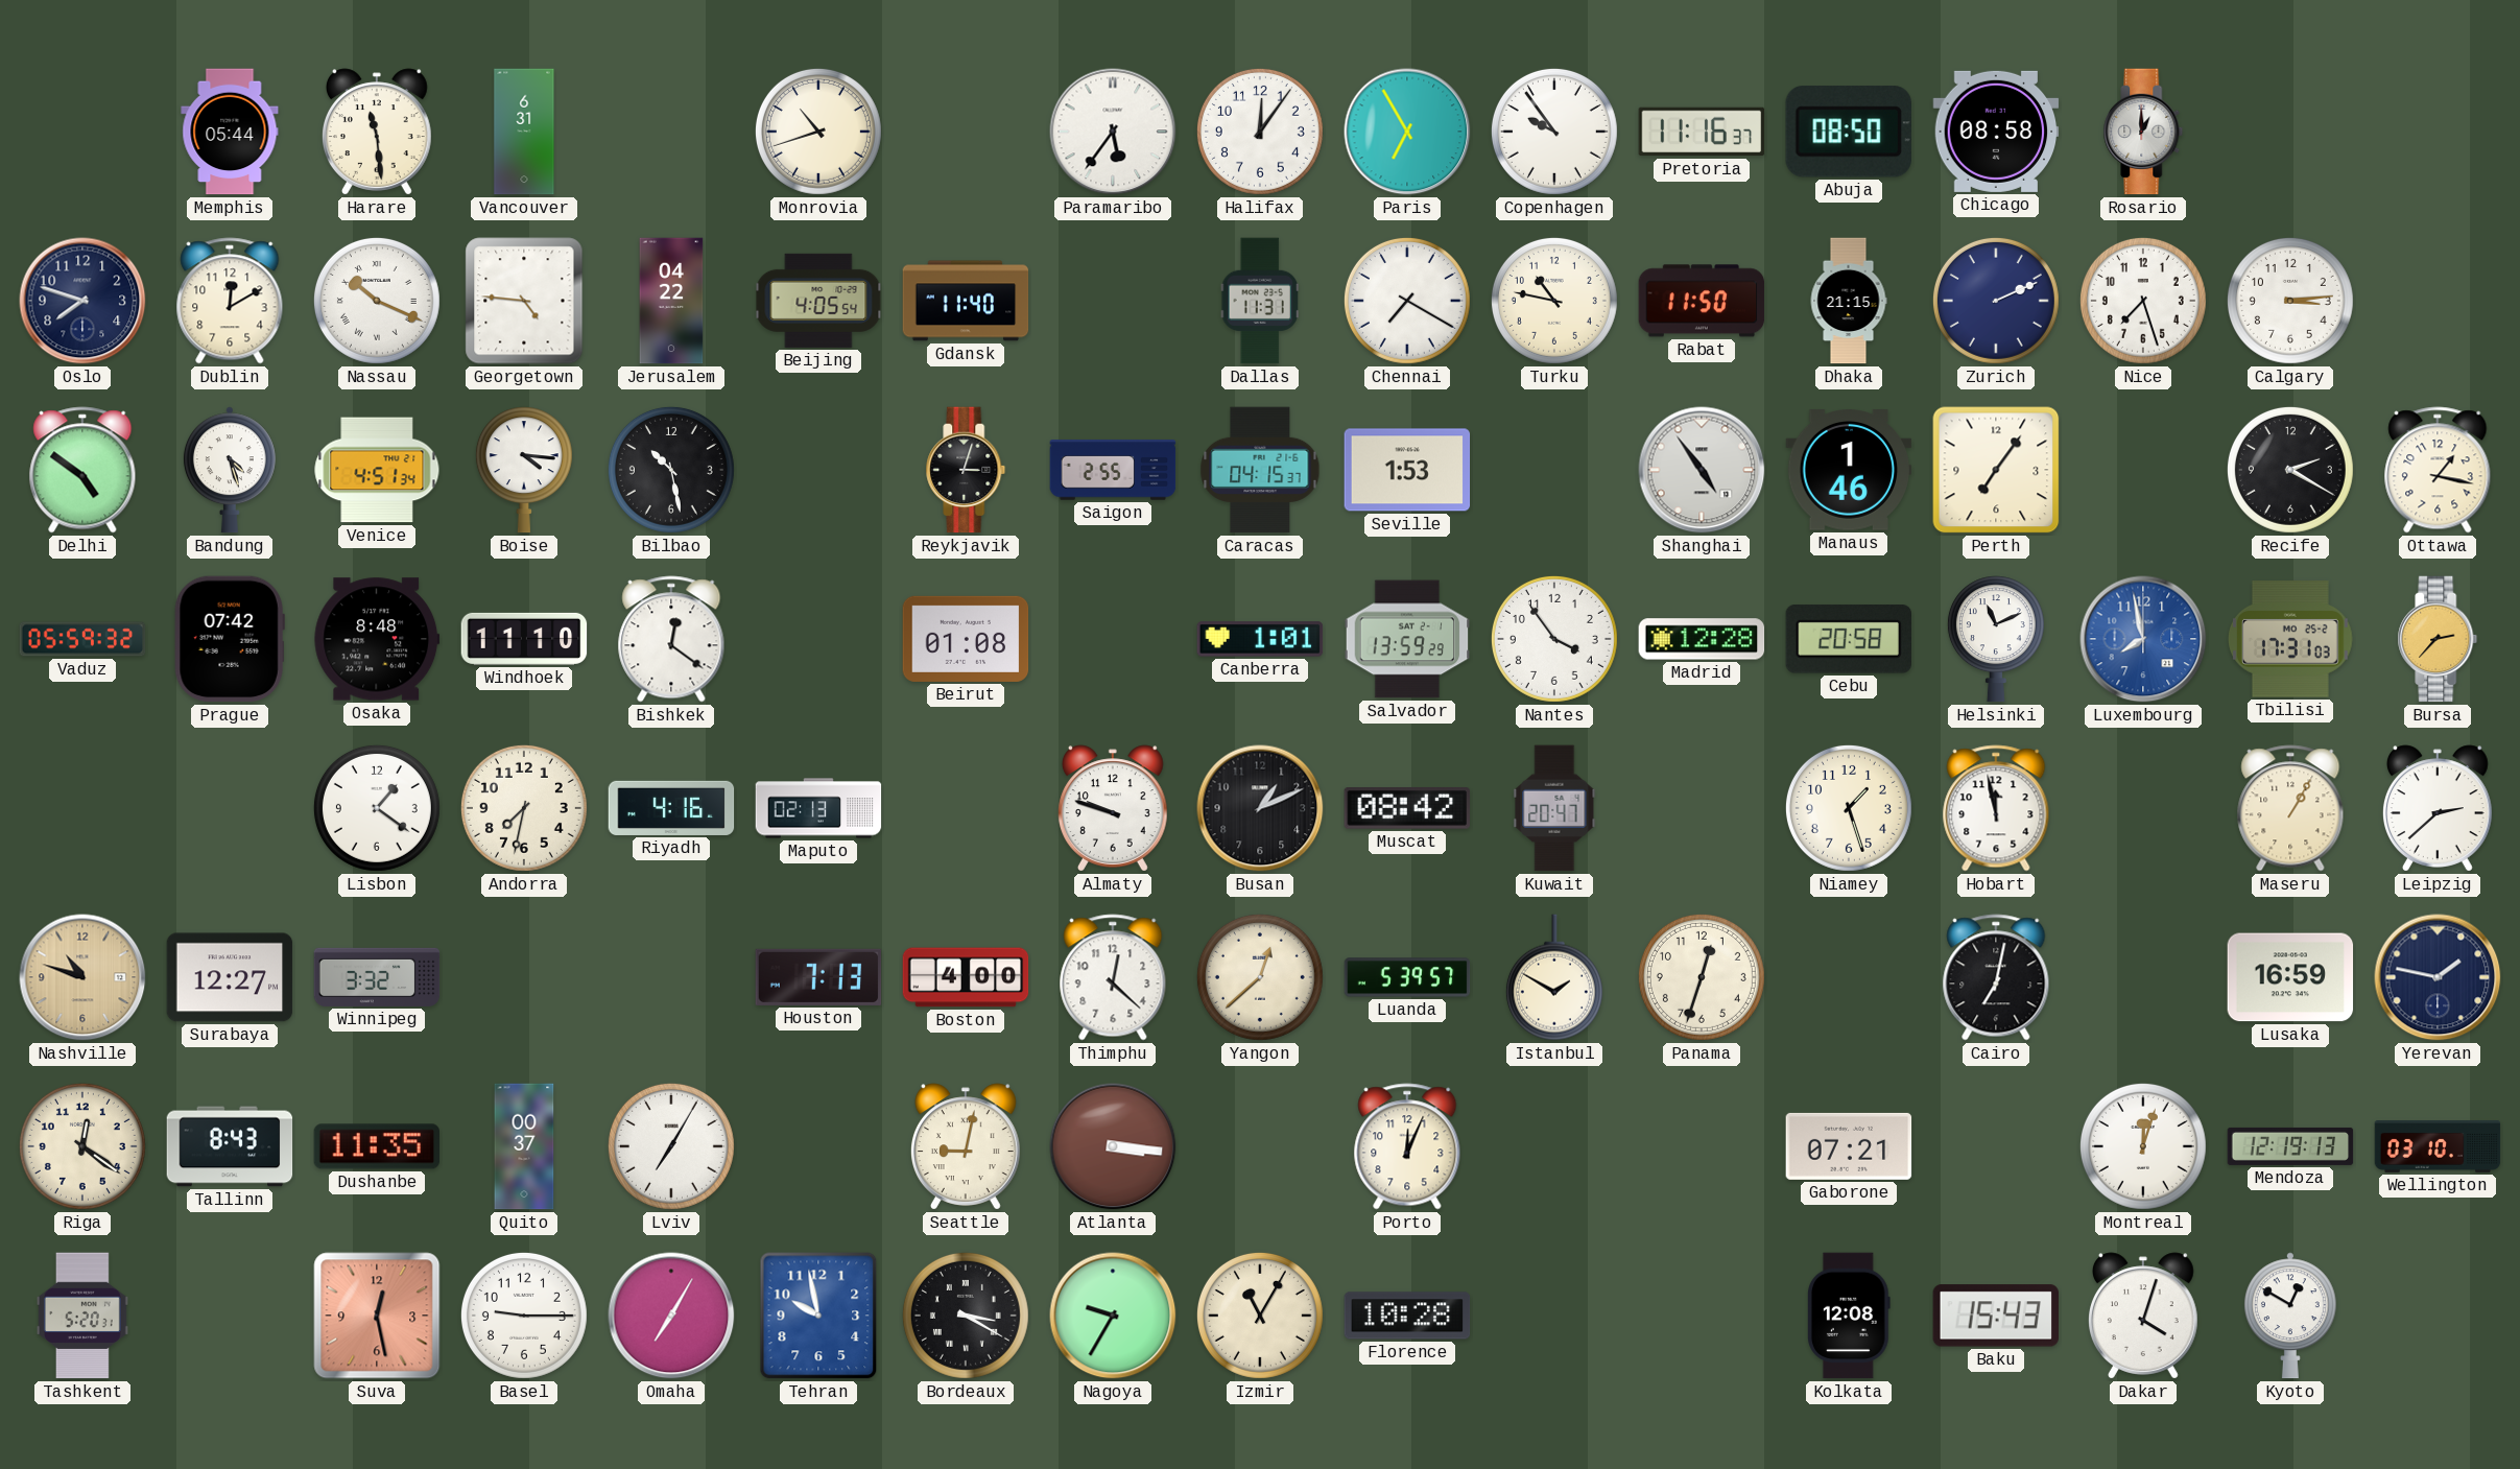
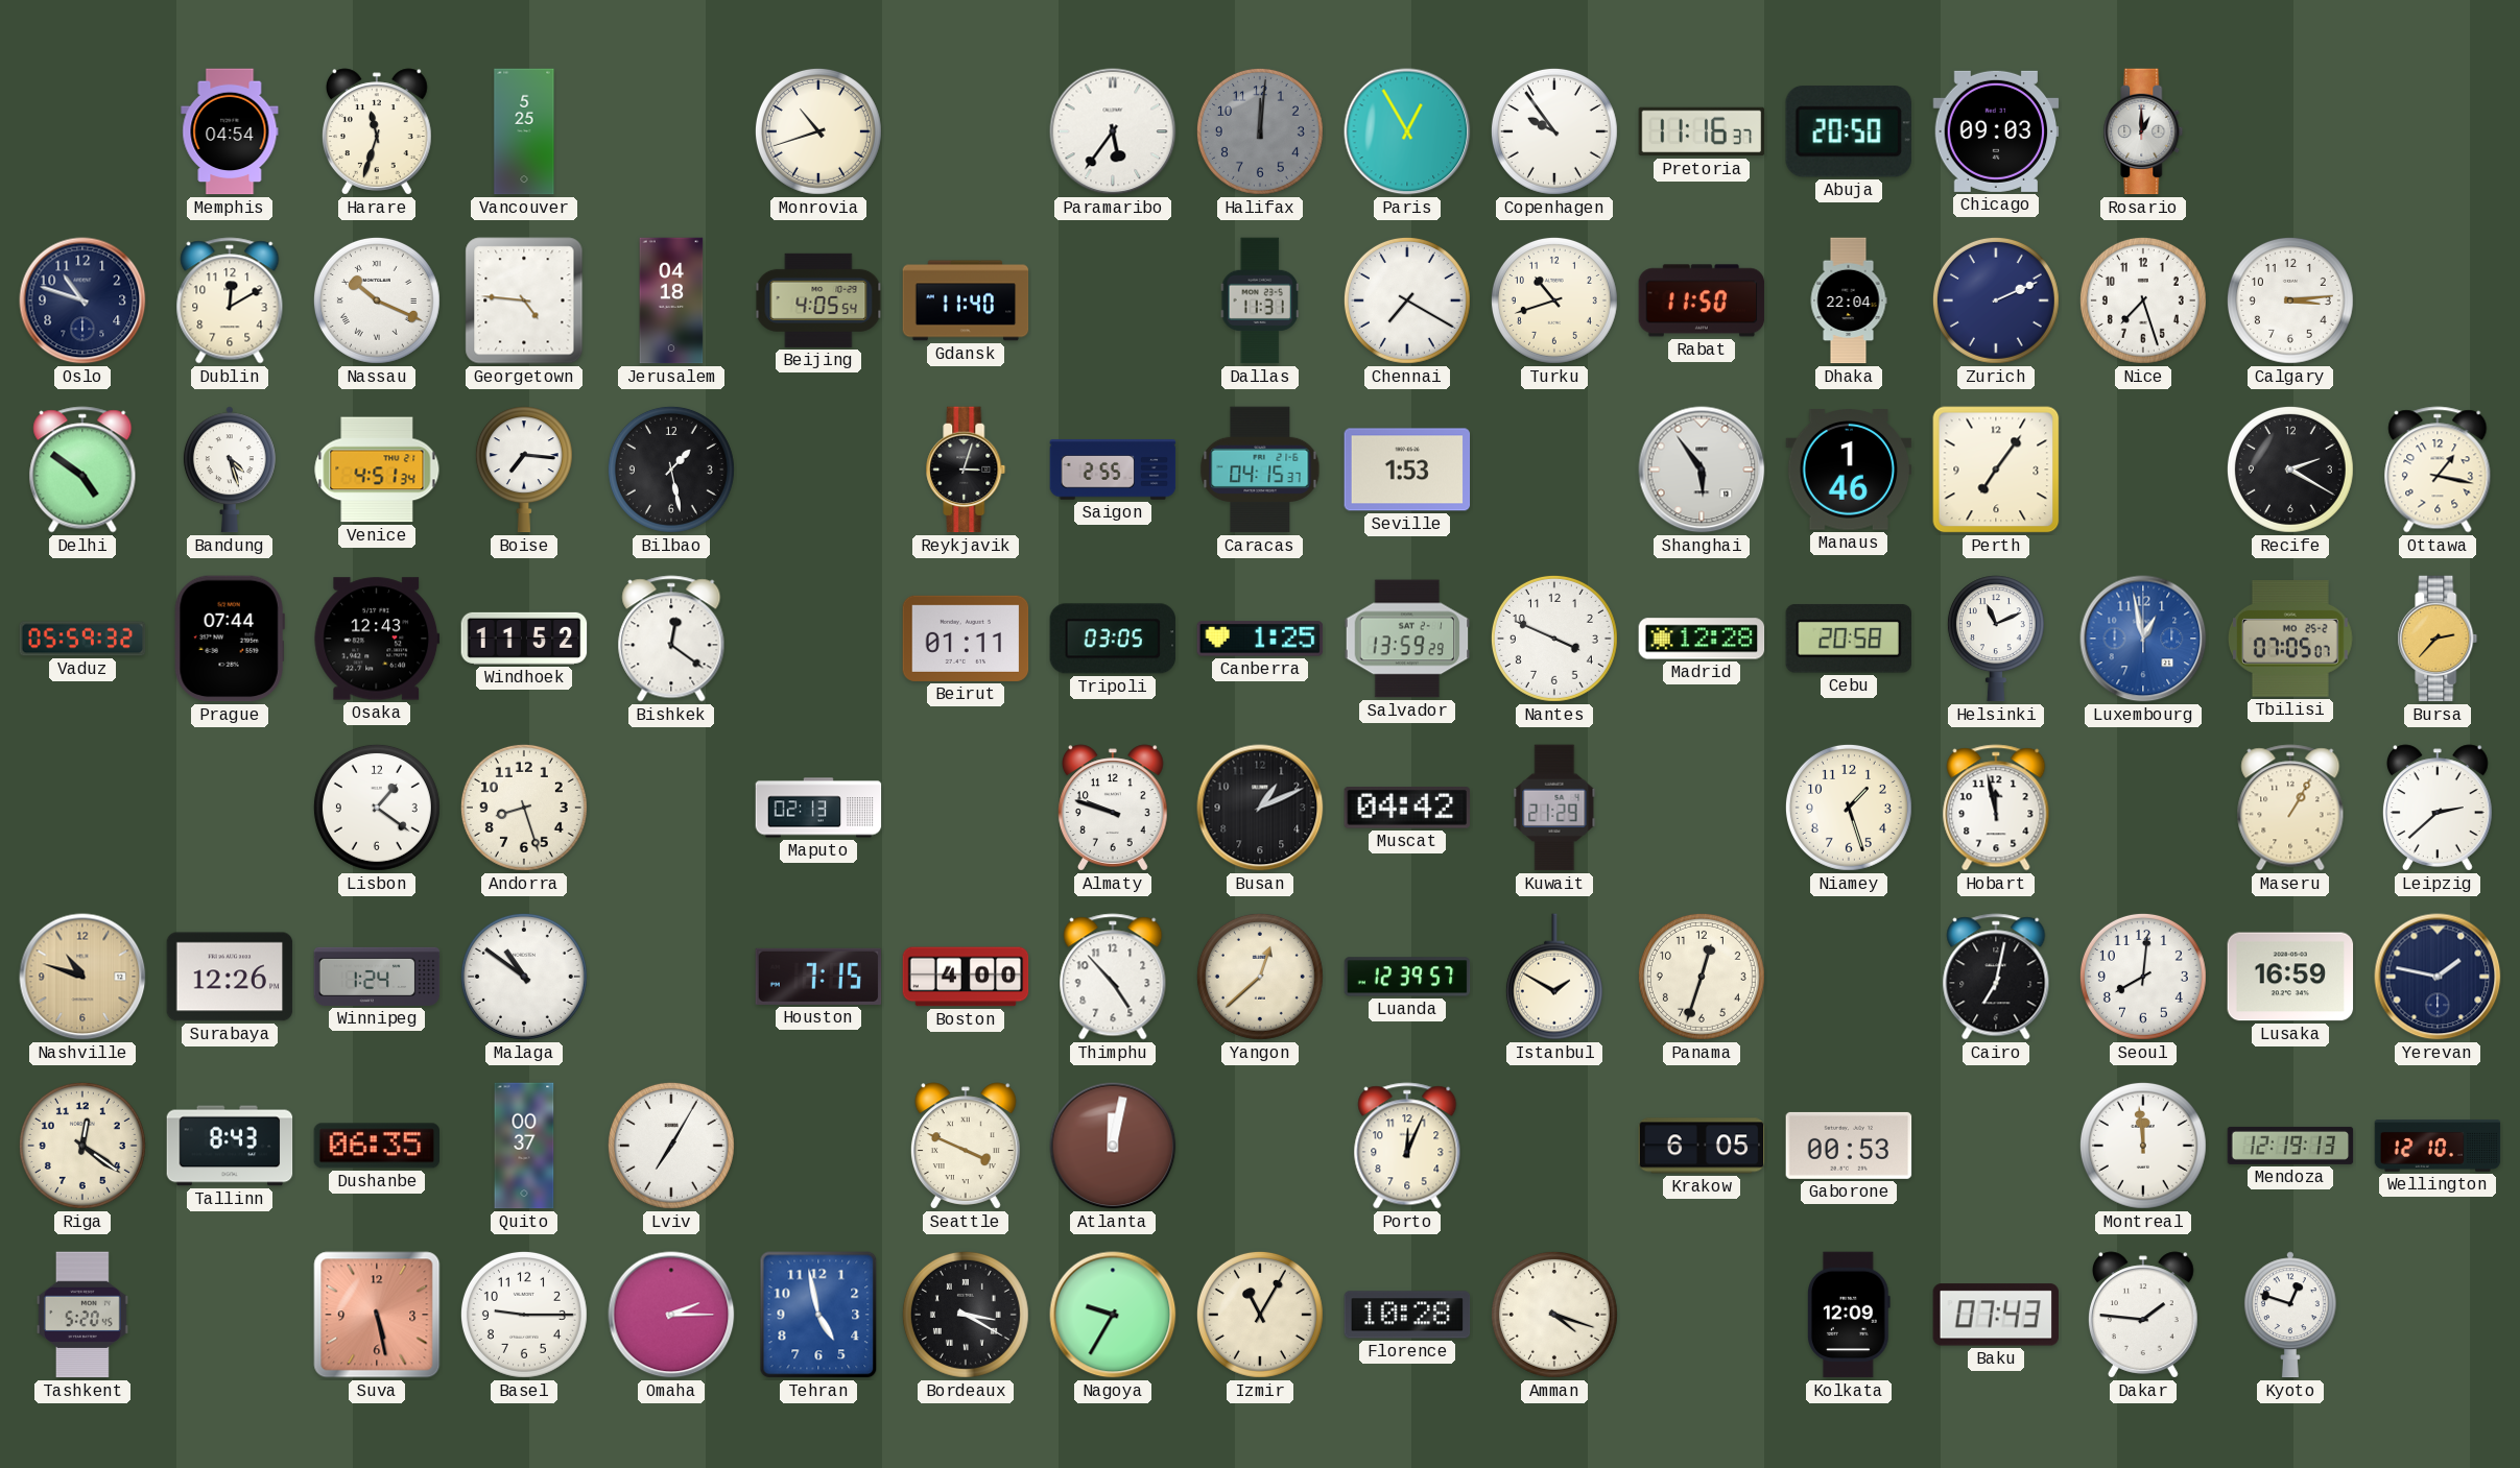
Memphis: 05:44 -> 04:54 (230, 131)
Harare: 11:29 -> 11:33 (377, 131)
Vancouver: 6:31 -> 5:25 (524, 131)
Halifax: 12:06 -> 12:01 (1260, 131)
Halifax dial: white -> grey (1260, 131)
Paris: 6:55 -> 12:55 (1407, 131)
Abuja: 08:50 -> 20:50 (1849, 131)
Chicago: 08:58 -> 09:03 (1996, 131)
Oslo: 7:48 -> 10:48 (82, 300)
Jerusalem: 04:22 -> 04:18 (671, 300)
Turku: 10:47 -> 10:42 (1554, 300)
Dhaka: 21:15 -> 22:04 (1849, 300)
Boise: 4:16 -> 7:16 (524, 470)
Bilbao: 10:28 -> 1:28 (671, 470)
Shanghai: 4:54 -> 5:54 (1702, 470)
Prague: 07:42 -> 07:44 (230, 639)
Osaka: 8:48 -> 12:43 (377, 639)
Windhoek: 11:10 -> 11:52 (524, 639)
Beirut: 01:08 -> 01:11 (966, 639)
Tripoli: none -> 03:05 (1113, 639)
Canberra: 1:01 -> 1:25 (1260, 639)
Nantes: 3:54 -> 3:49 (1554, 639)
Luxembourg: 7:58 -> 12:58 (2143, 639)
Tbilisi: 17:31 -> 07:05 (2290, 640)
Andorra: 7:32 -> 8:27 (524, 808)
Riyadh: 4:16 -> none (671, 808)
Muscat: 08:42 -> 04:42 (1406, 809)
Kuwait: 20:47 -> 21:29 (1554, 808)
Surabaya: 12:27 -> 12:26 (230, 977)
Winnipeg: 3:32 -> 1:24 (377, 977)
Malaga: none -> 10:51 (524, 977)
Houston: 7:13 -> 7:15 (818, 977)
Thimphu: 12:22 -> 4:53 (1113, 977)
Luanda: 5:39 -> 12:39 (1407, 977)
Seoul: none -> 8:01 (2143, 977)
Dushanbe: 11:35 -> 06:35 (377, 1146)
Seattle: 9:02 -> 3:49 (966, 1146)
Atlanta: 3:16 -> 12:02 (1113, 1146)
Krakow: none -> 6:05 (1702, 1146)
Gaborone: 07:21 -> 00:53 (1849, 1146)
Montreal: 12:03 -> 11:59 (2143, 1146)
Wellington: 03:10 -> 12:10 (2438, 1147)
Tashkent: 5:20:31 -> 5:20:45 (82, 1315)
Suva: 12:28 -> 5:28 (377, 1315)
Omaha: 7:05 -> 2:15 (671, 1315)
Tehran: 9:58 -> 4:58 (818, 1315)
Amman: none -> 4:18 (1554, 1315)
Kolkata: 12:08 -> 12:09 (1850, 1315)
Baku: 15:43 -> 07:43 (1995, 1315)
Dakar: 4:03 -> 1:46 (2143, 1315)
Kyoto: 12:50 -> 12:48 (2290, 1315)
